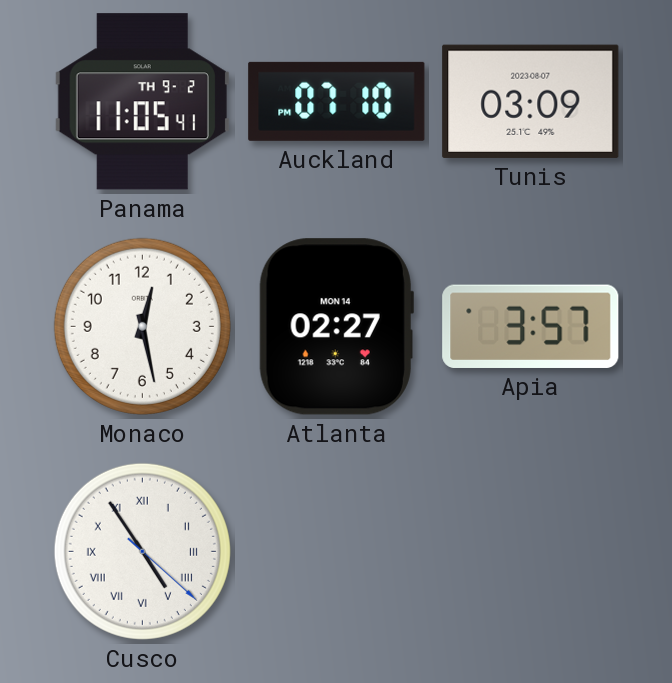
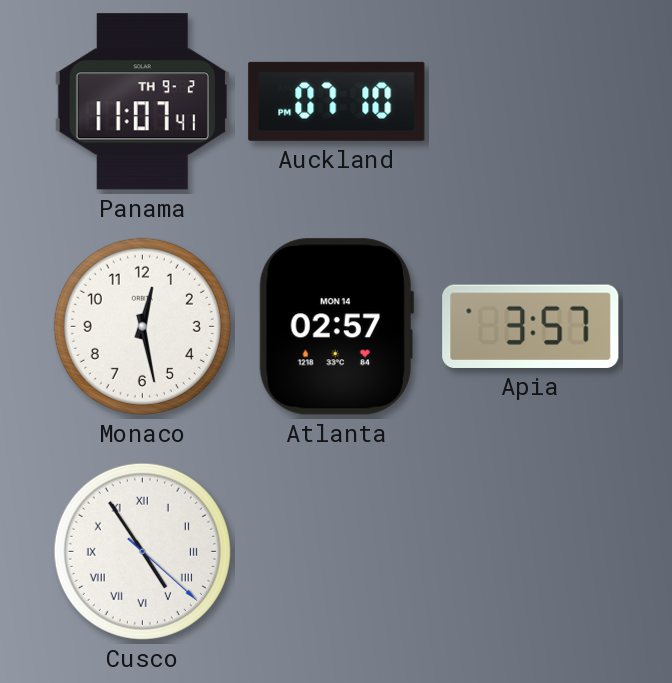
Panama: 11:05 -> 11:07 (142, 102)
Tunis: 03:09 -> none (531, 101)
Atlanta: 02:27 -> 02:57 (336, 327)
